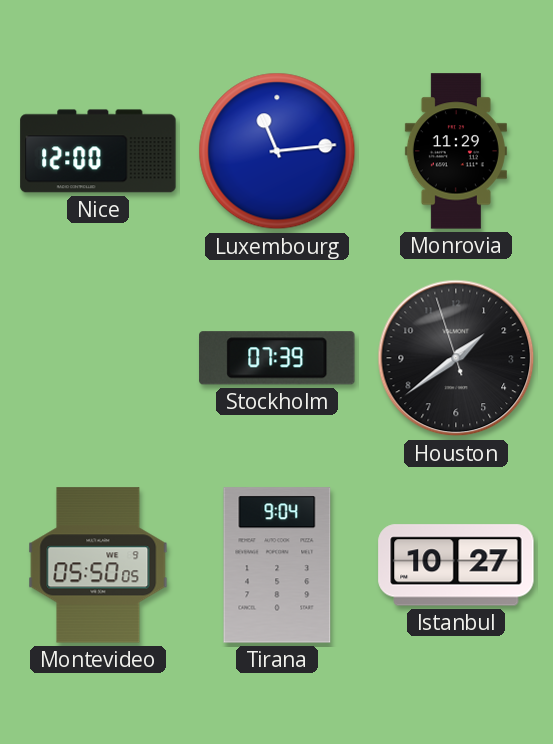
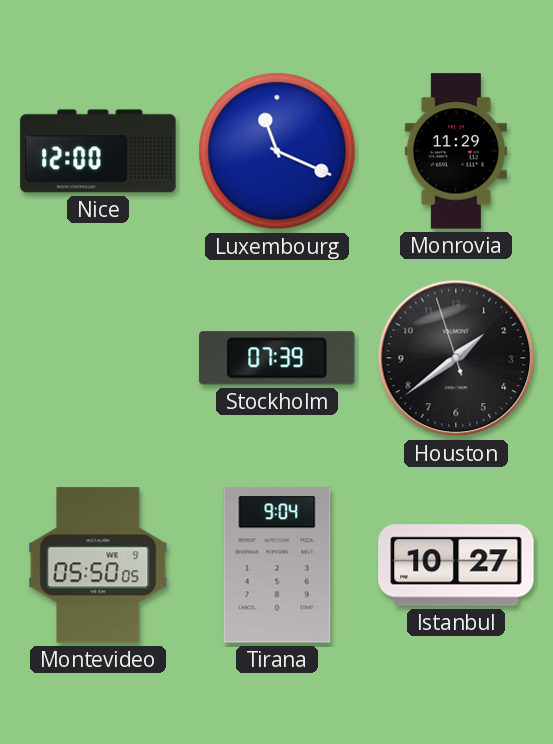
Luxembourg: 11:14 -> 11:19 (277, 151)
